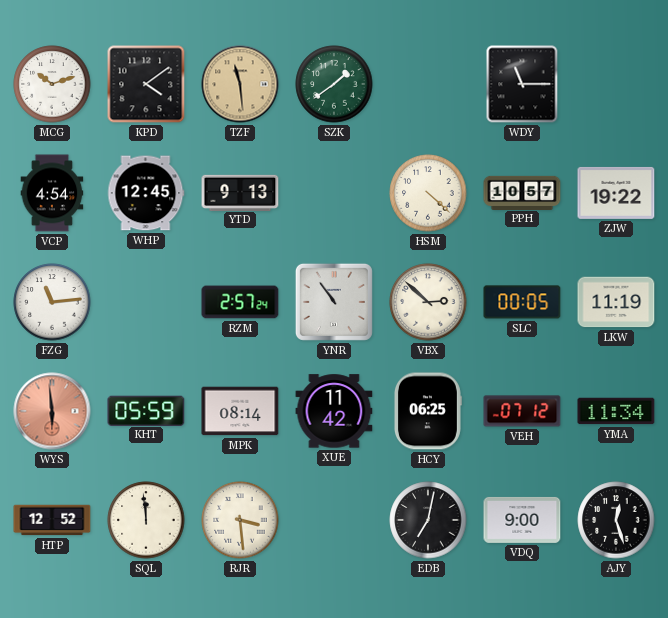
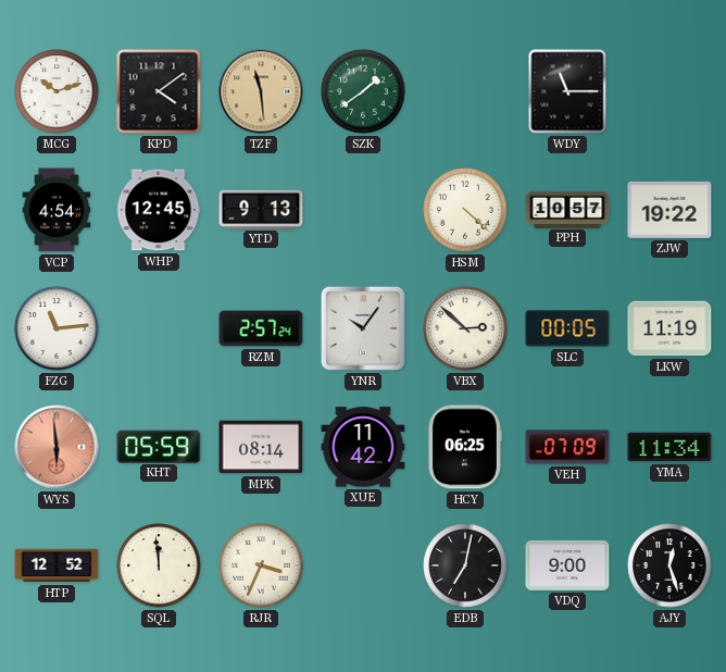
YNR: 10:54 -> 10:06 (363, 328)
VEH: 07:12 -> 07:09 (567, 447)
RJR: 3:29 -> 3:34 (261, 565)
